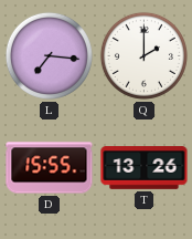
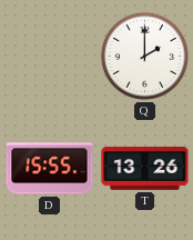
L: 7:16 -> none (49, 55)
